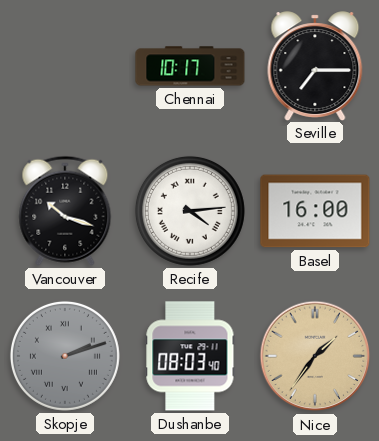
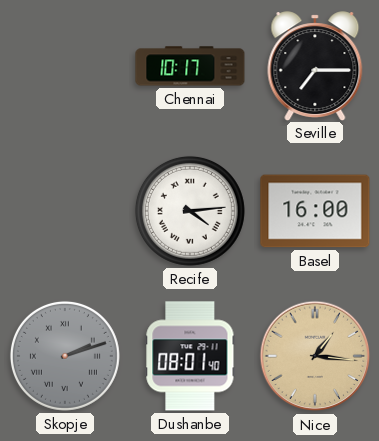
Vancouver: 10:18 -> none (65, 211)
Dushanbe: 08:03 -> 08:01 (190, 356)
Nice: 1:36 -> 1:16 (315, 356)
